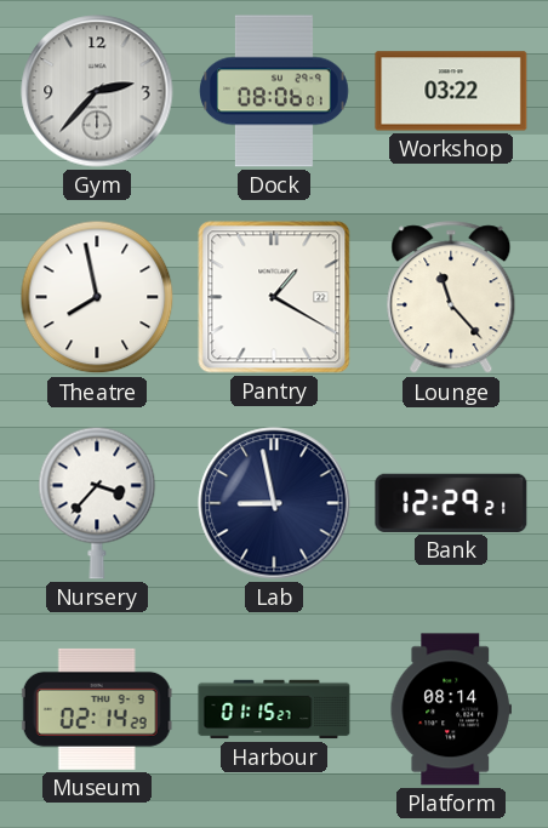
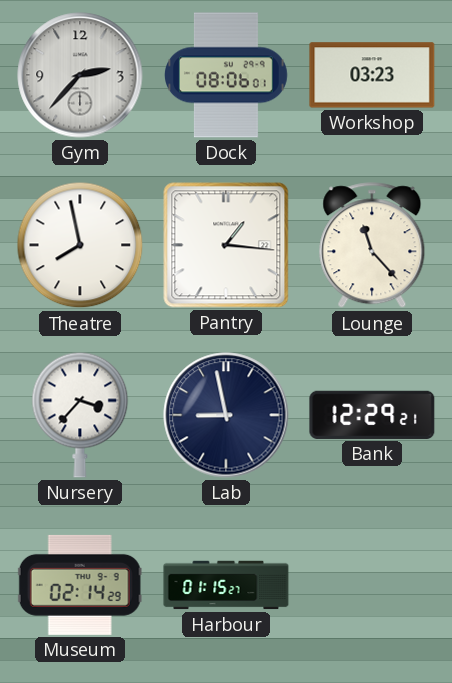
Workshop: 03:22 -> 03:23 (372, 75)
Pantry: 1:20 -> 1:16 (226, 245)
Platform: 08:14 -> none (450, 709)
